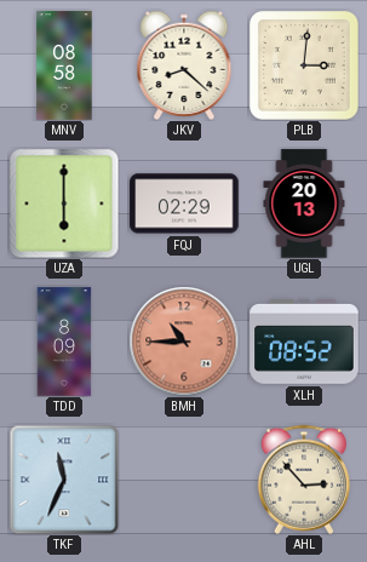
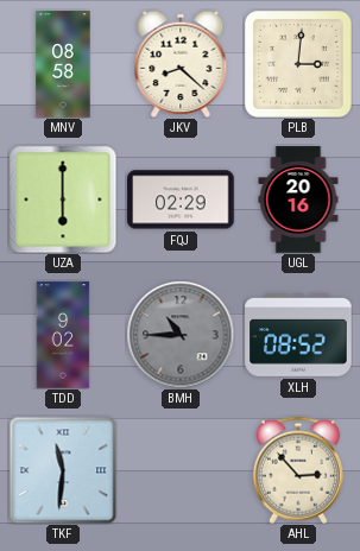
UGL: 20:13 -> 20:16 (298, 199)
TDD: 8:09 -> 9:02 (63, 335)
BMH dial: salmon -> grey (181, 335)
TKF: 11:34 -> 11:31 (63, 470)
